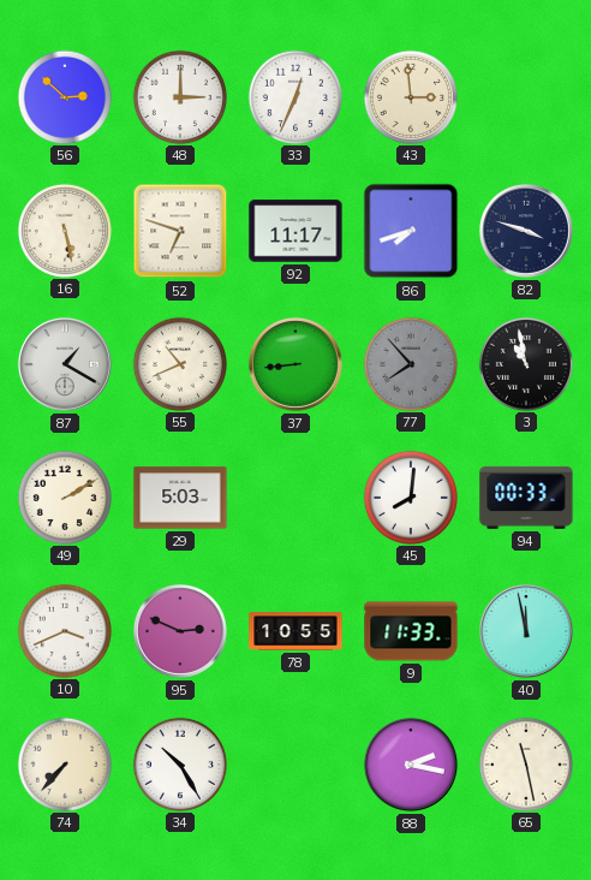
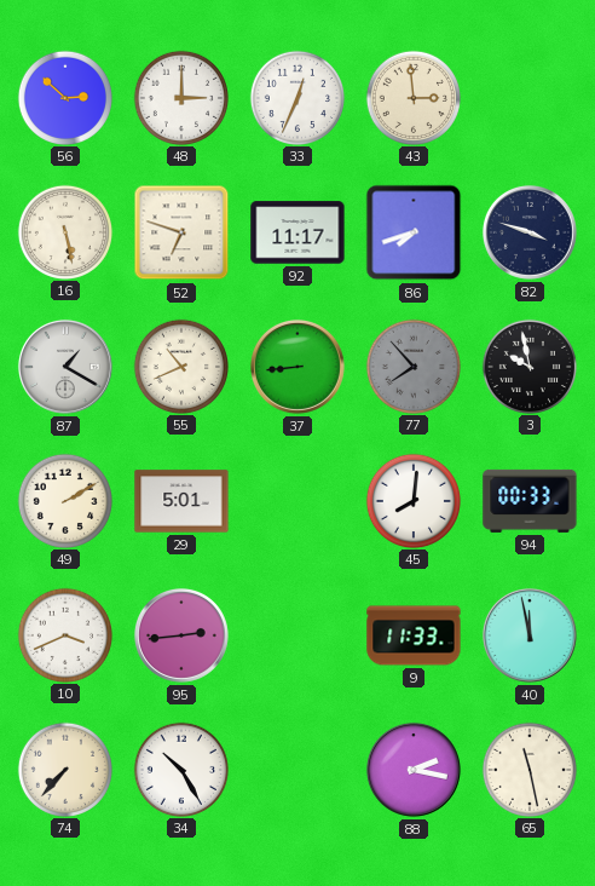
3: 10:58 -> 9:58 (528, 366)
29: 5:03 -> 5:01 (181, 501)
95: 2:49 -> 2:44 (181, 635)
78: 10:55 -> none (295, 631)
